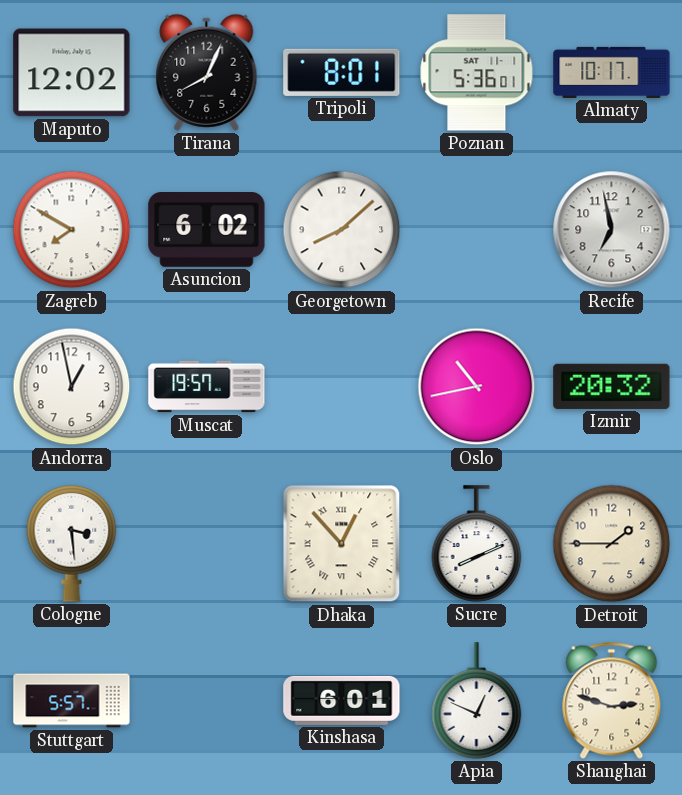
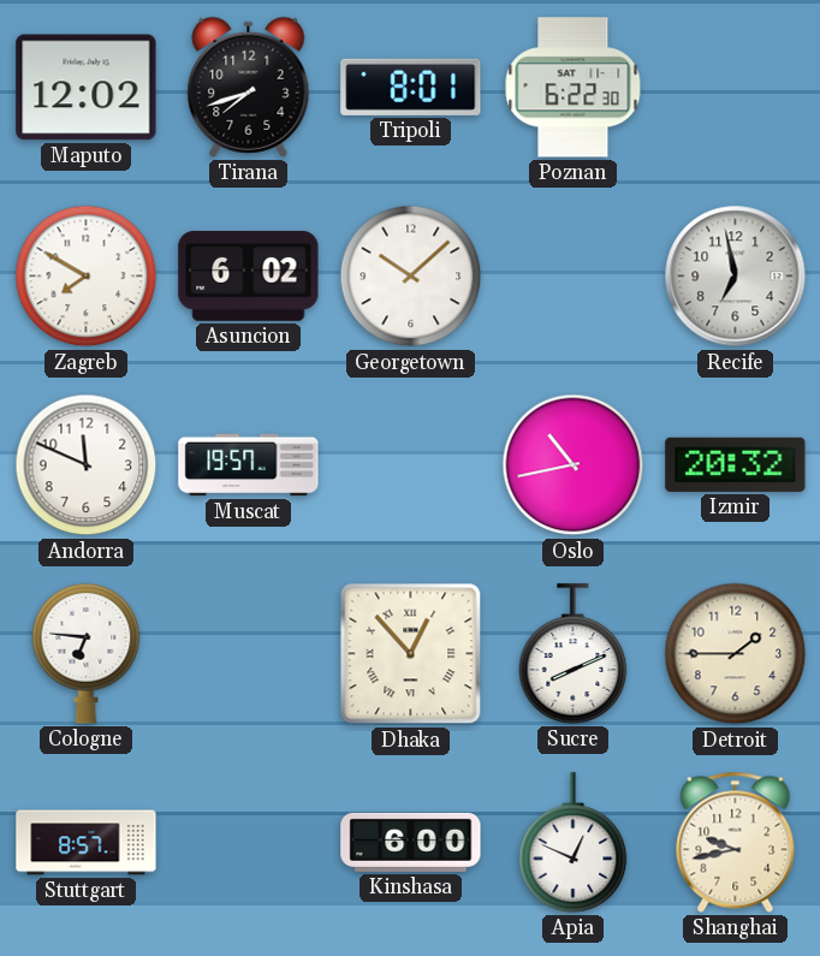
Tirana: 8:04 -> 7:42 (249, 87)
Poznan: 5:36 -> 6:22 (574, 88)
Almaty: 10:17 -> none (612, 72)
Georgetown: 8:08 -> 10:08 (411, 277)
Andorra: 12:58 -> 11:49 (87, 465)
Cologne: 3:29 -> 6:46 (87, 653)
Stuttgart: 5:57 -> 8:57 (87, 843)
Kinshasa: 6:01 -> 6:00 (411, 842)
Shanghai: 2:48 -> 9:43 (736, 842)
